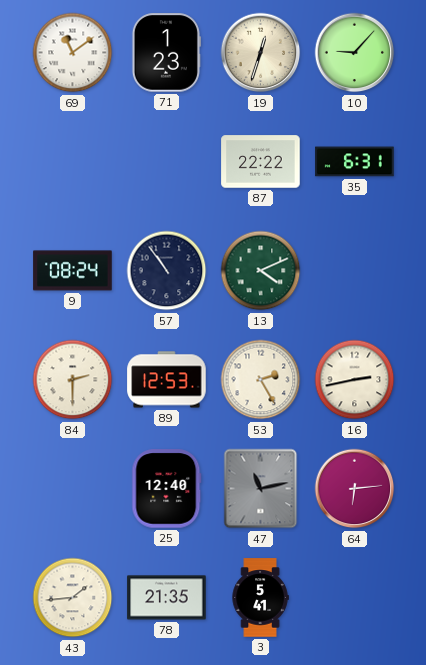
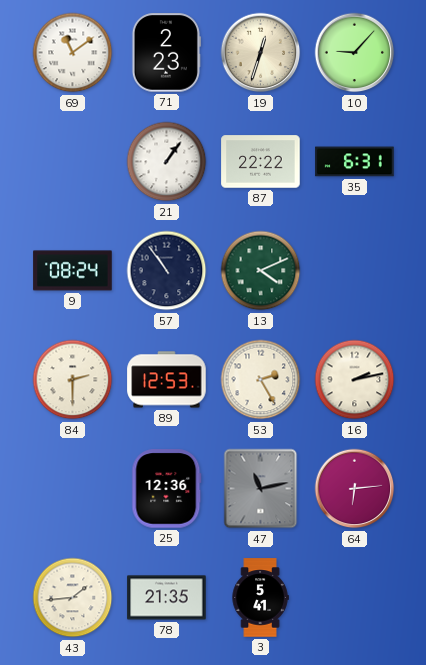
71: 1:23 -> 2:23 (166, 53)
21: none -> 1:06 (167, 162)
16: 2:43 -> 2:13 (355, 380)
25: 12:40 -> 12:36 (167, 489)
